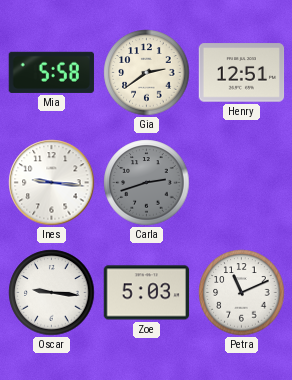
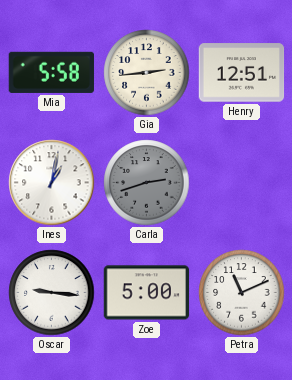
Gia: 2:39 -> 2:44 (147, 73)
Ines: 9:16 -> 1:02 (52, 183)
Zoe: 5:03 -> 5:00 (147, 293)
